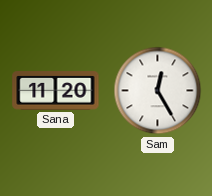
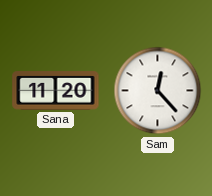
Sam: 12:25 -> 12:23 (158, 91)
